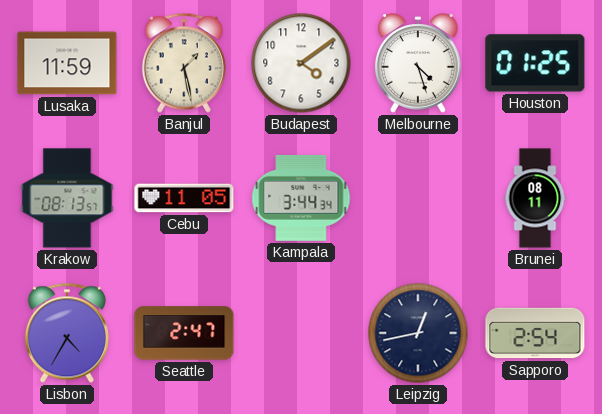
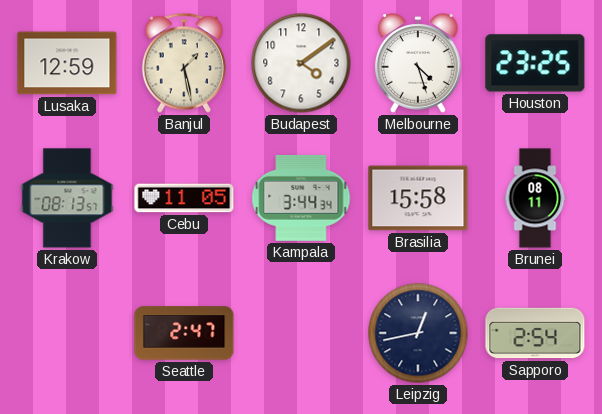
Lusaka: 11:59 -> 12:59 (67, 63)
Houston: 01:25 -> 23:25 (535, 63)
Brasilia: none -> 15:58 (418, 198)
Lisbon: 4:35 -> none (67, 333)
